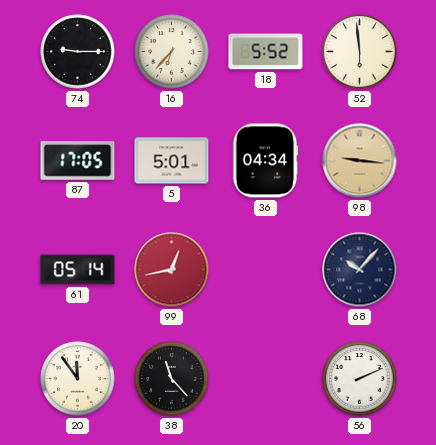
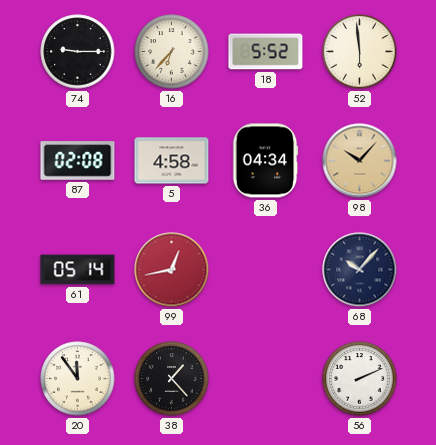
87: 17:05 -> 02:08 (78, 161)
5: 5:01 -> 4:58 (172, 161)
98: 9:16 -> 10:07 (360, 161)
38: 11:23 -> 1:23 (172, 379)
